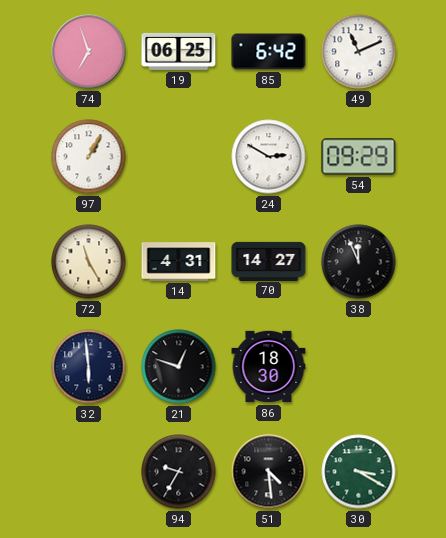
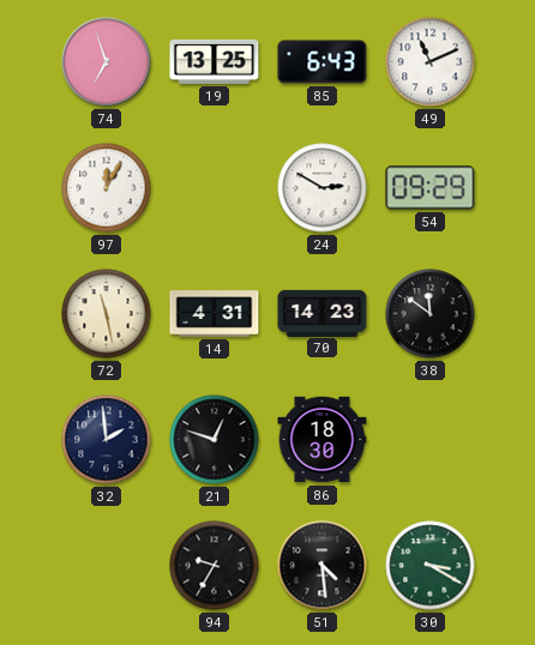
19: 06:25 -> 13:25 (215, 61)
85: 6:42 -> 6:43 (323, 62)
97: 1:05 -> 12:05 (107, 188)
72: 11:25 -> 11:28 (107, 314)
70: 14:27 -> 14:23 (323, 313)
38: 11:56 -> 11:51 (431, 314)
32: 5:59 -> 1:59 (107, 440)
